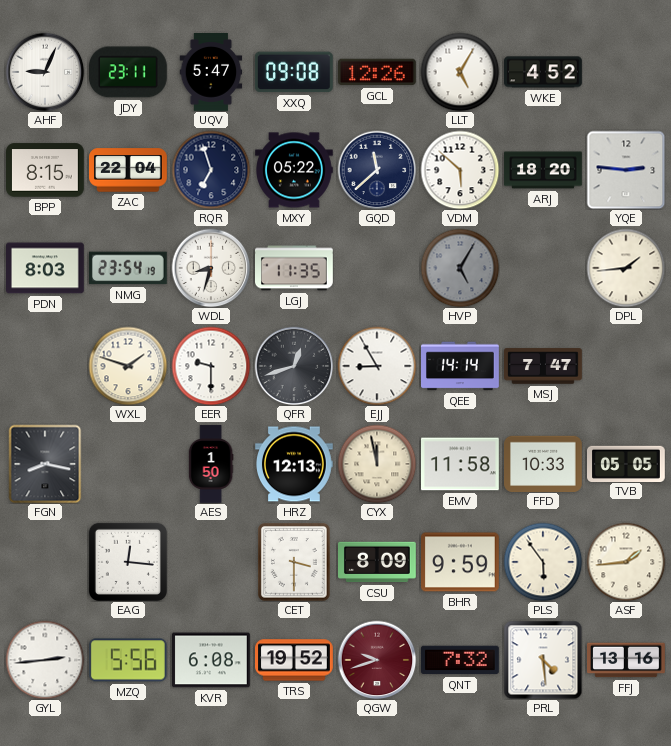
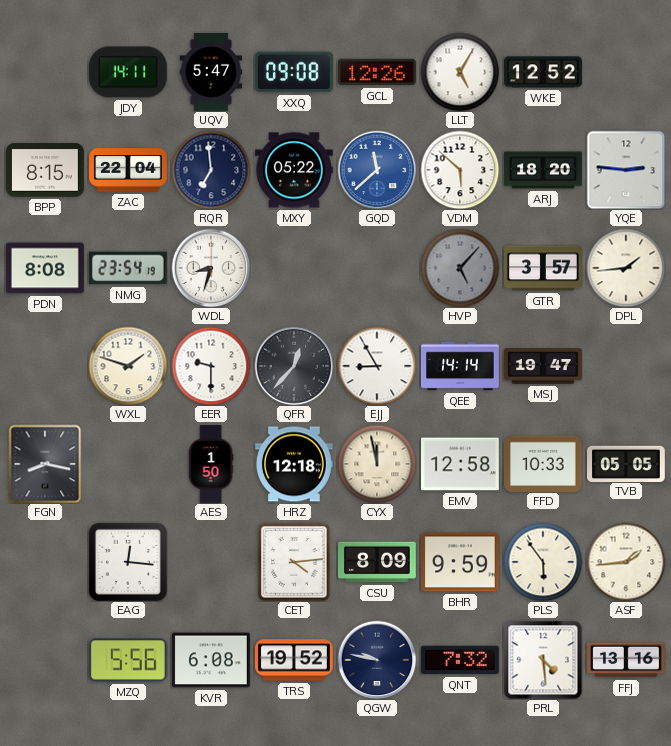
AHF: 9:04 -> none (45, 72)
JDY: 23:11 -> 14:11 (128, 72)
WKE: 4:52 -> 12:52 (544, 72)
RQR: 6:57 -> 6:59 (211, 170)
GQD dial: navy -> blue (377, 170)
PDN: 8:03 -> 8:08 (46, 268)
LGJ: 11:35 -> none (295, 268)
HVP: 5:05 -> 5:07 (460, 268)
GTR: none -> 3:57 (544, 268)
QFR: 12:42 -> 12:37 (294, 366)
MSJ: 7:47 -> 19:47 (543, 366)
HRZ: 12:13 -> 12:18 (295, 464)
EMV: 11:58 -> 12:58 (461, 464)
CET: 3:30 -> 4:14 (295, 563)
GYL: 2:44 -> none (45, 660)
QGW: 9:42 -> 9:47 (377, 660)
QGW dial: burgundy -> navy (377, 660)
